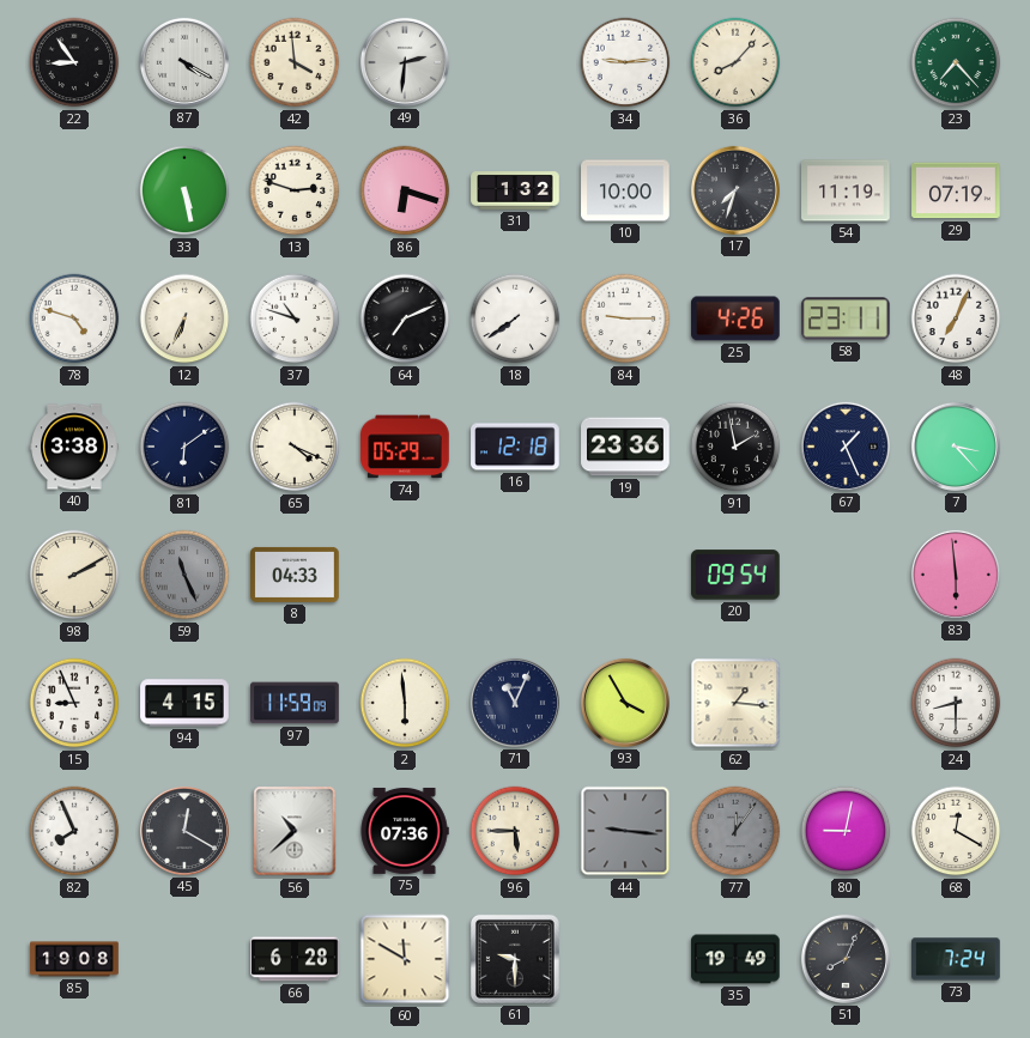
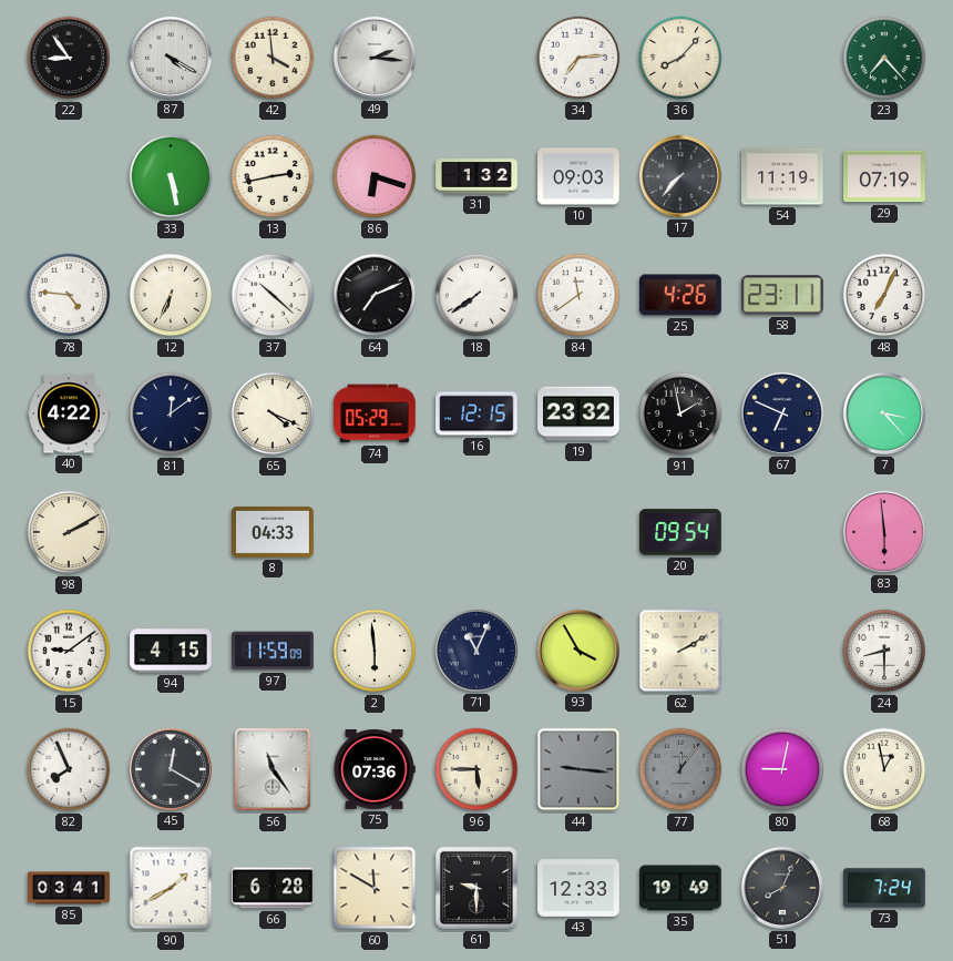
49: 2:31 -> 2:16 (375, 58)
34: 9:14 -> 7:14 (578, 58)
13: 2:48 -> 2:43 (273, 176)
10: 10:00 -> 09:03 (578, 176)
17: 7:33 -> 7:37 (680, 176)
78: 4:48 -> 4:46 (69, 295)
37: 10:48 -> 10:22 (273, 295)
84: 9:15 -> 11:39 (578, 295)
40: 3:38 -> 4:22 (69, 413)
81: 6:09 -> 12:09 (171, 413)
16: 12:18 -> 12:15 (476, 413)
19: 23:36 -> 23:32 (578, 413)
67: 1:26 -> 6:49 (782, 413)
59: 11:26 -> none (184, 575)
15: 8:56 -> 9:09 (69, 651)
62: 1:16 -> 2:10 (680, 651)
56: 10:38 -> 11:24 (273, 769)
68: 12:20 -> 12:58 (884, 769)
85: 19:08 -> 03:41 (69, 888)
90: none -> 1:40 (171, 888)
43: none -> 12:33 (578, 888)
